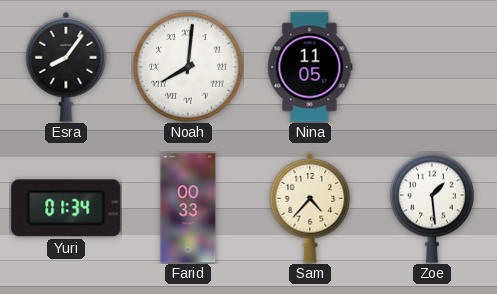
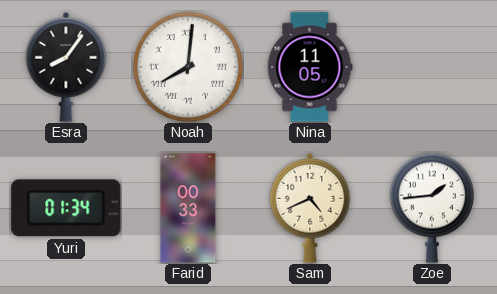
Sam: 4:37 -> 4:41 (310, 209)
Zoe: 1:29 -> 1:44 (432, 208)
